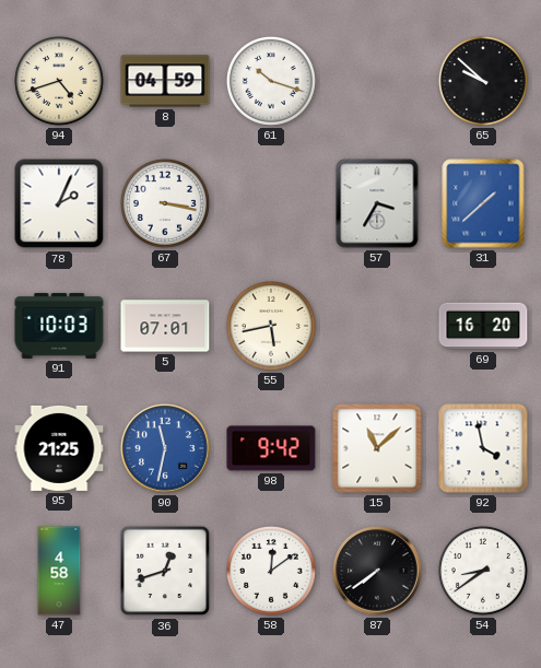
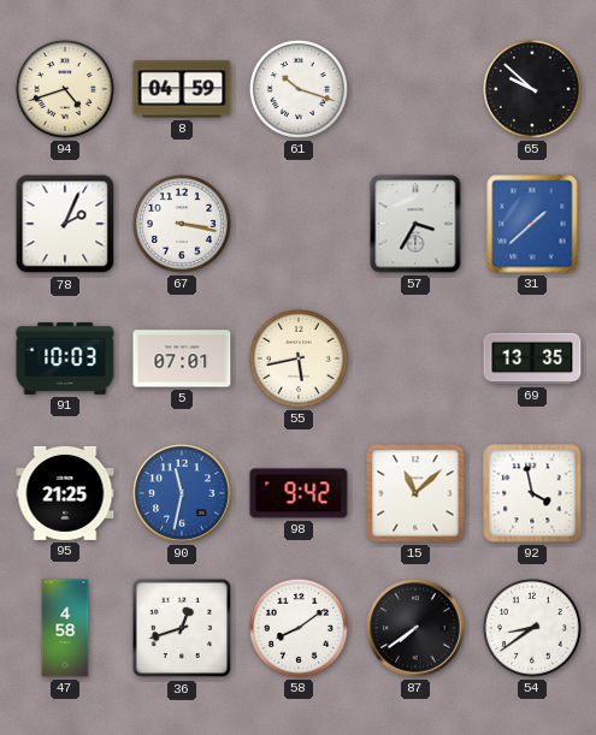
69: 16:20 -> 13:35 (532, 358)
58: 12:09 -> 8:09 (299, 628)
